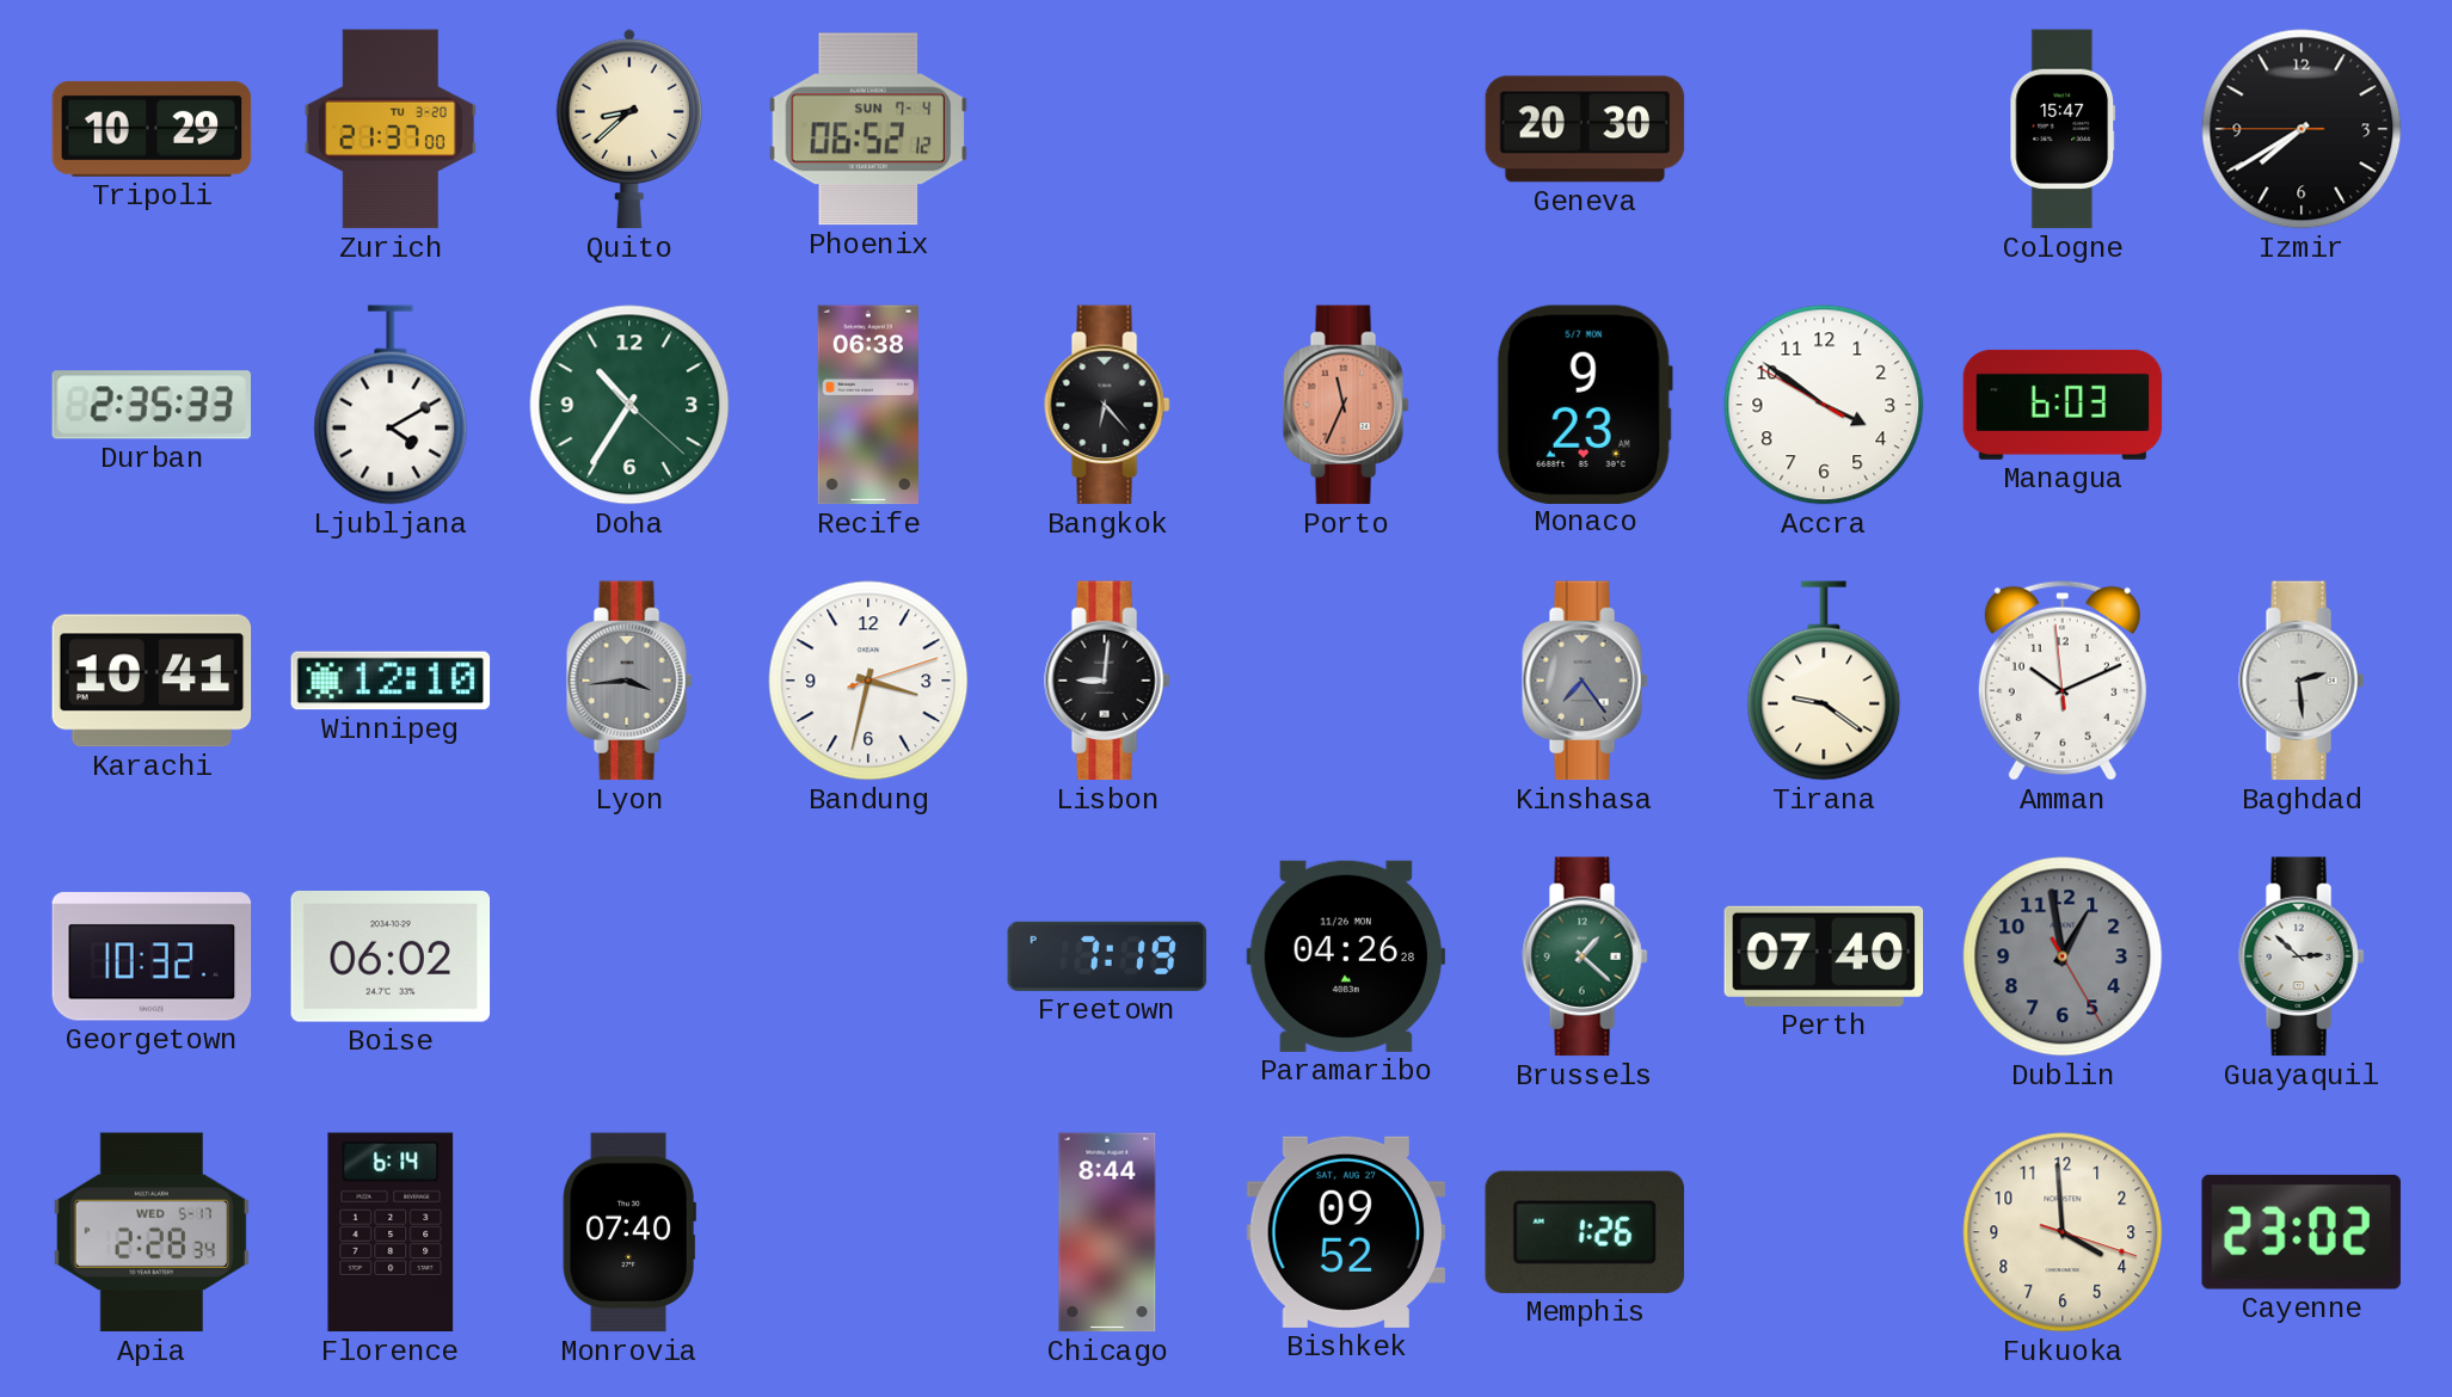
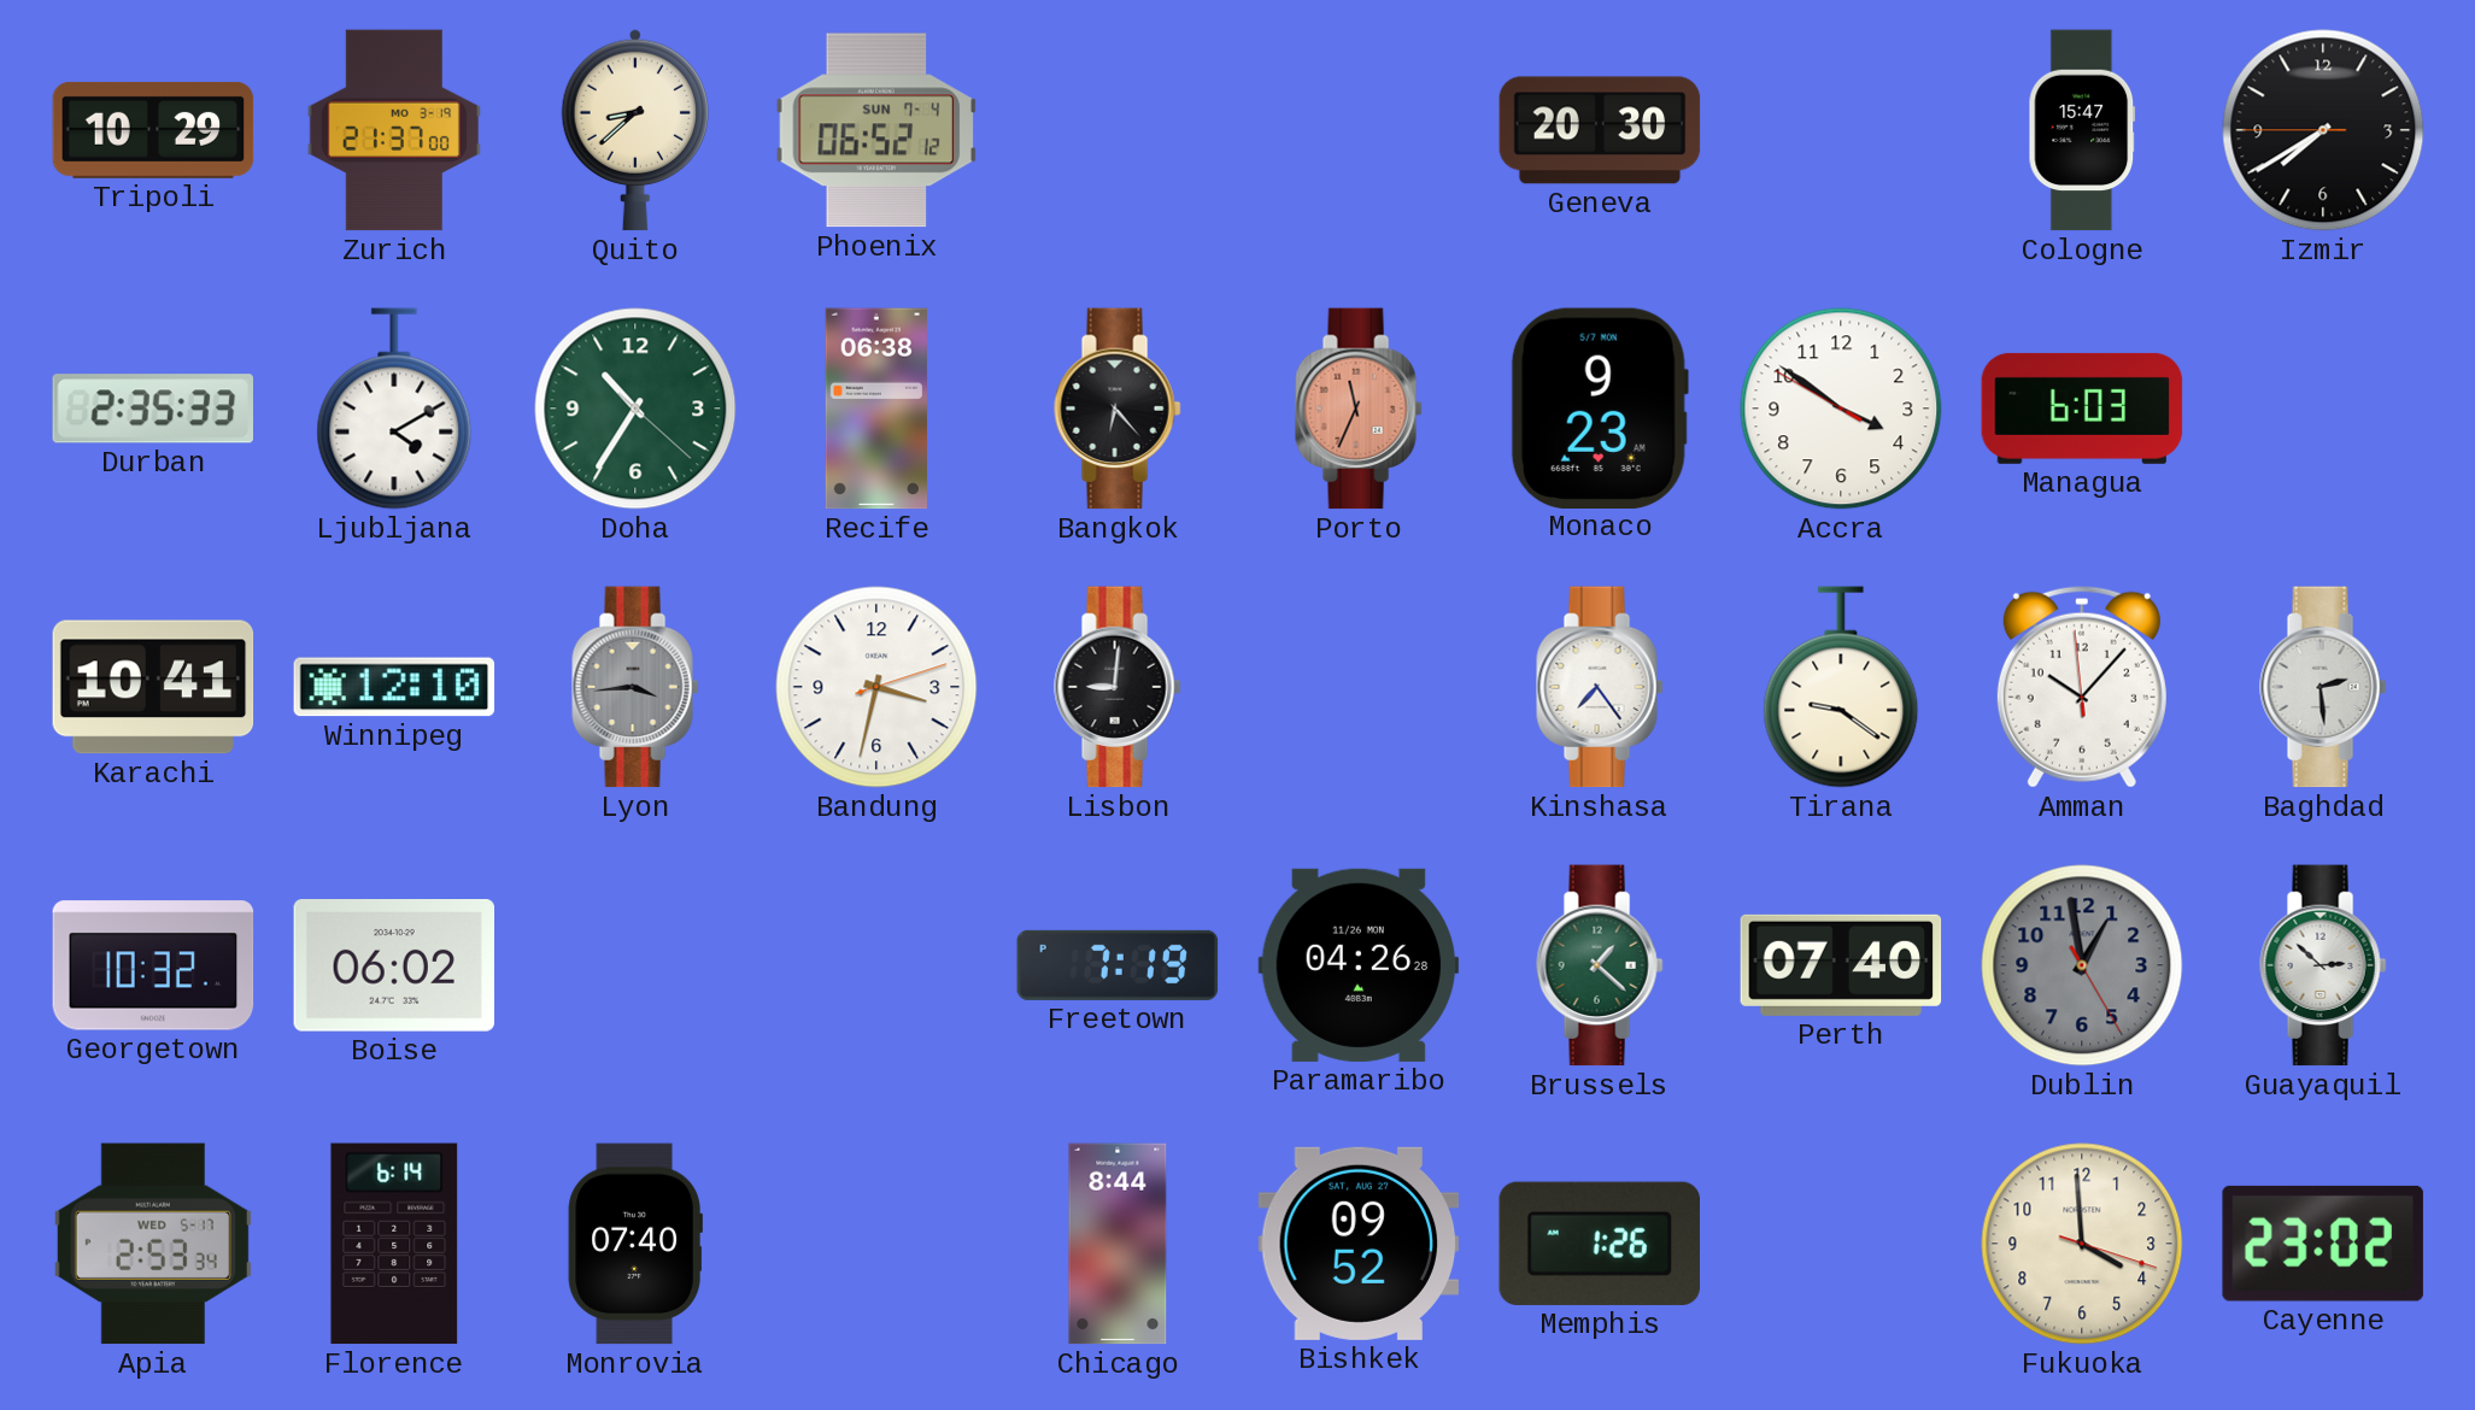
Zurich date: TU 3-20 -> MO 3-19 (394, 130)
Kinshasa dial: grey -> white (1600, 687)
Amman: 10:10 -> 10:06 (2082, 687)
Apia: 2:28 -> 2:53 (153, 1244)
